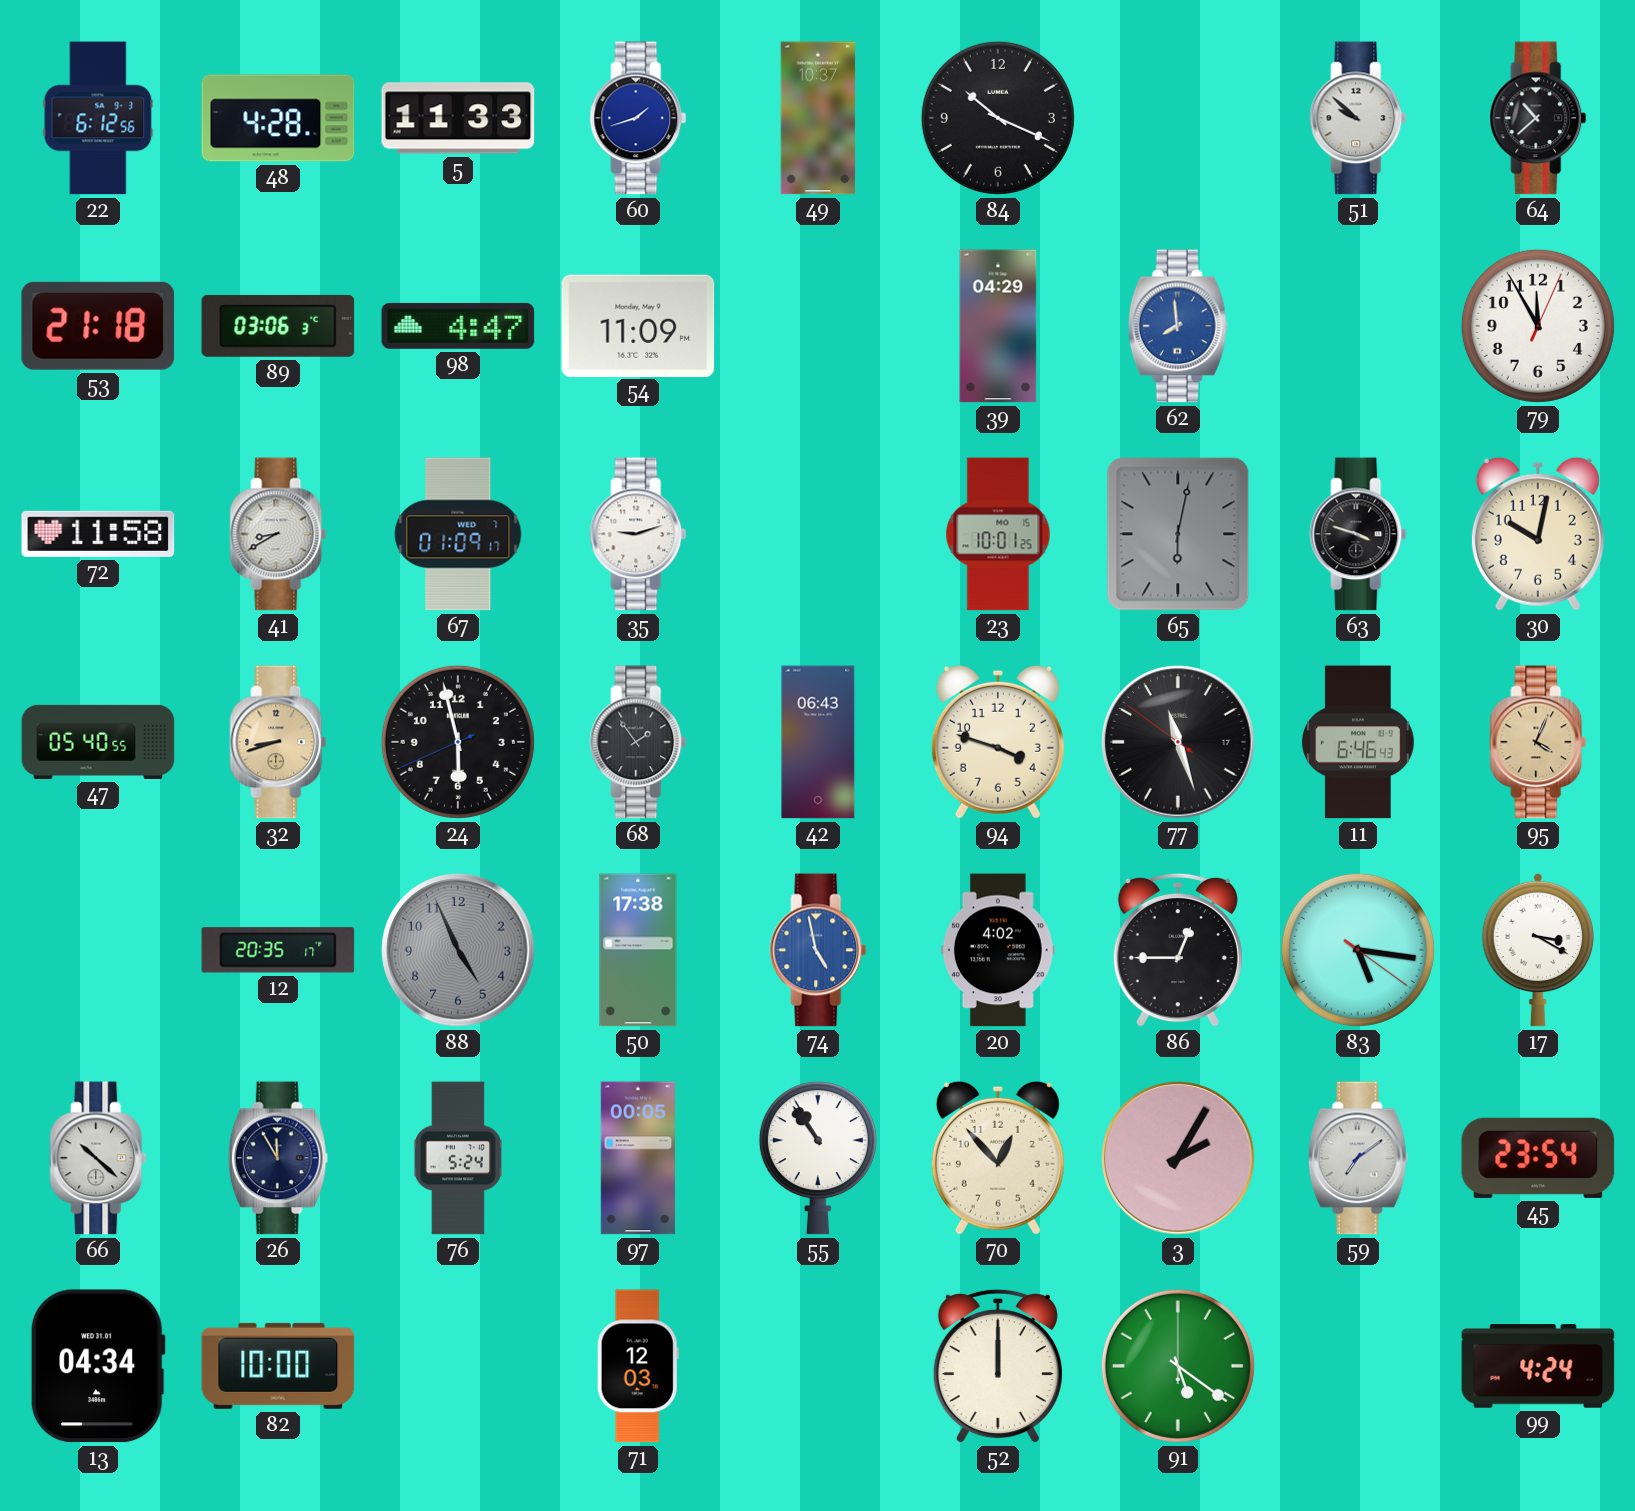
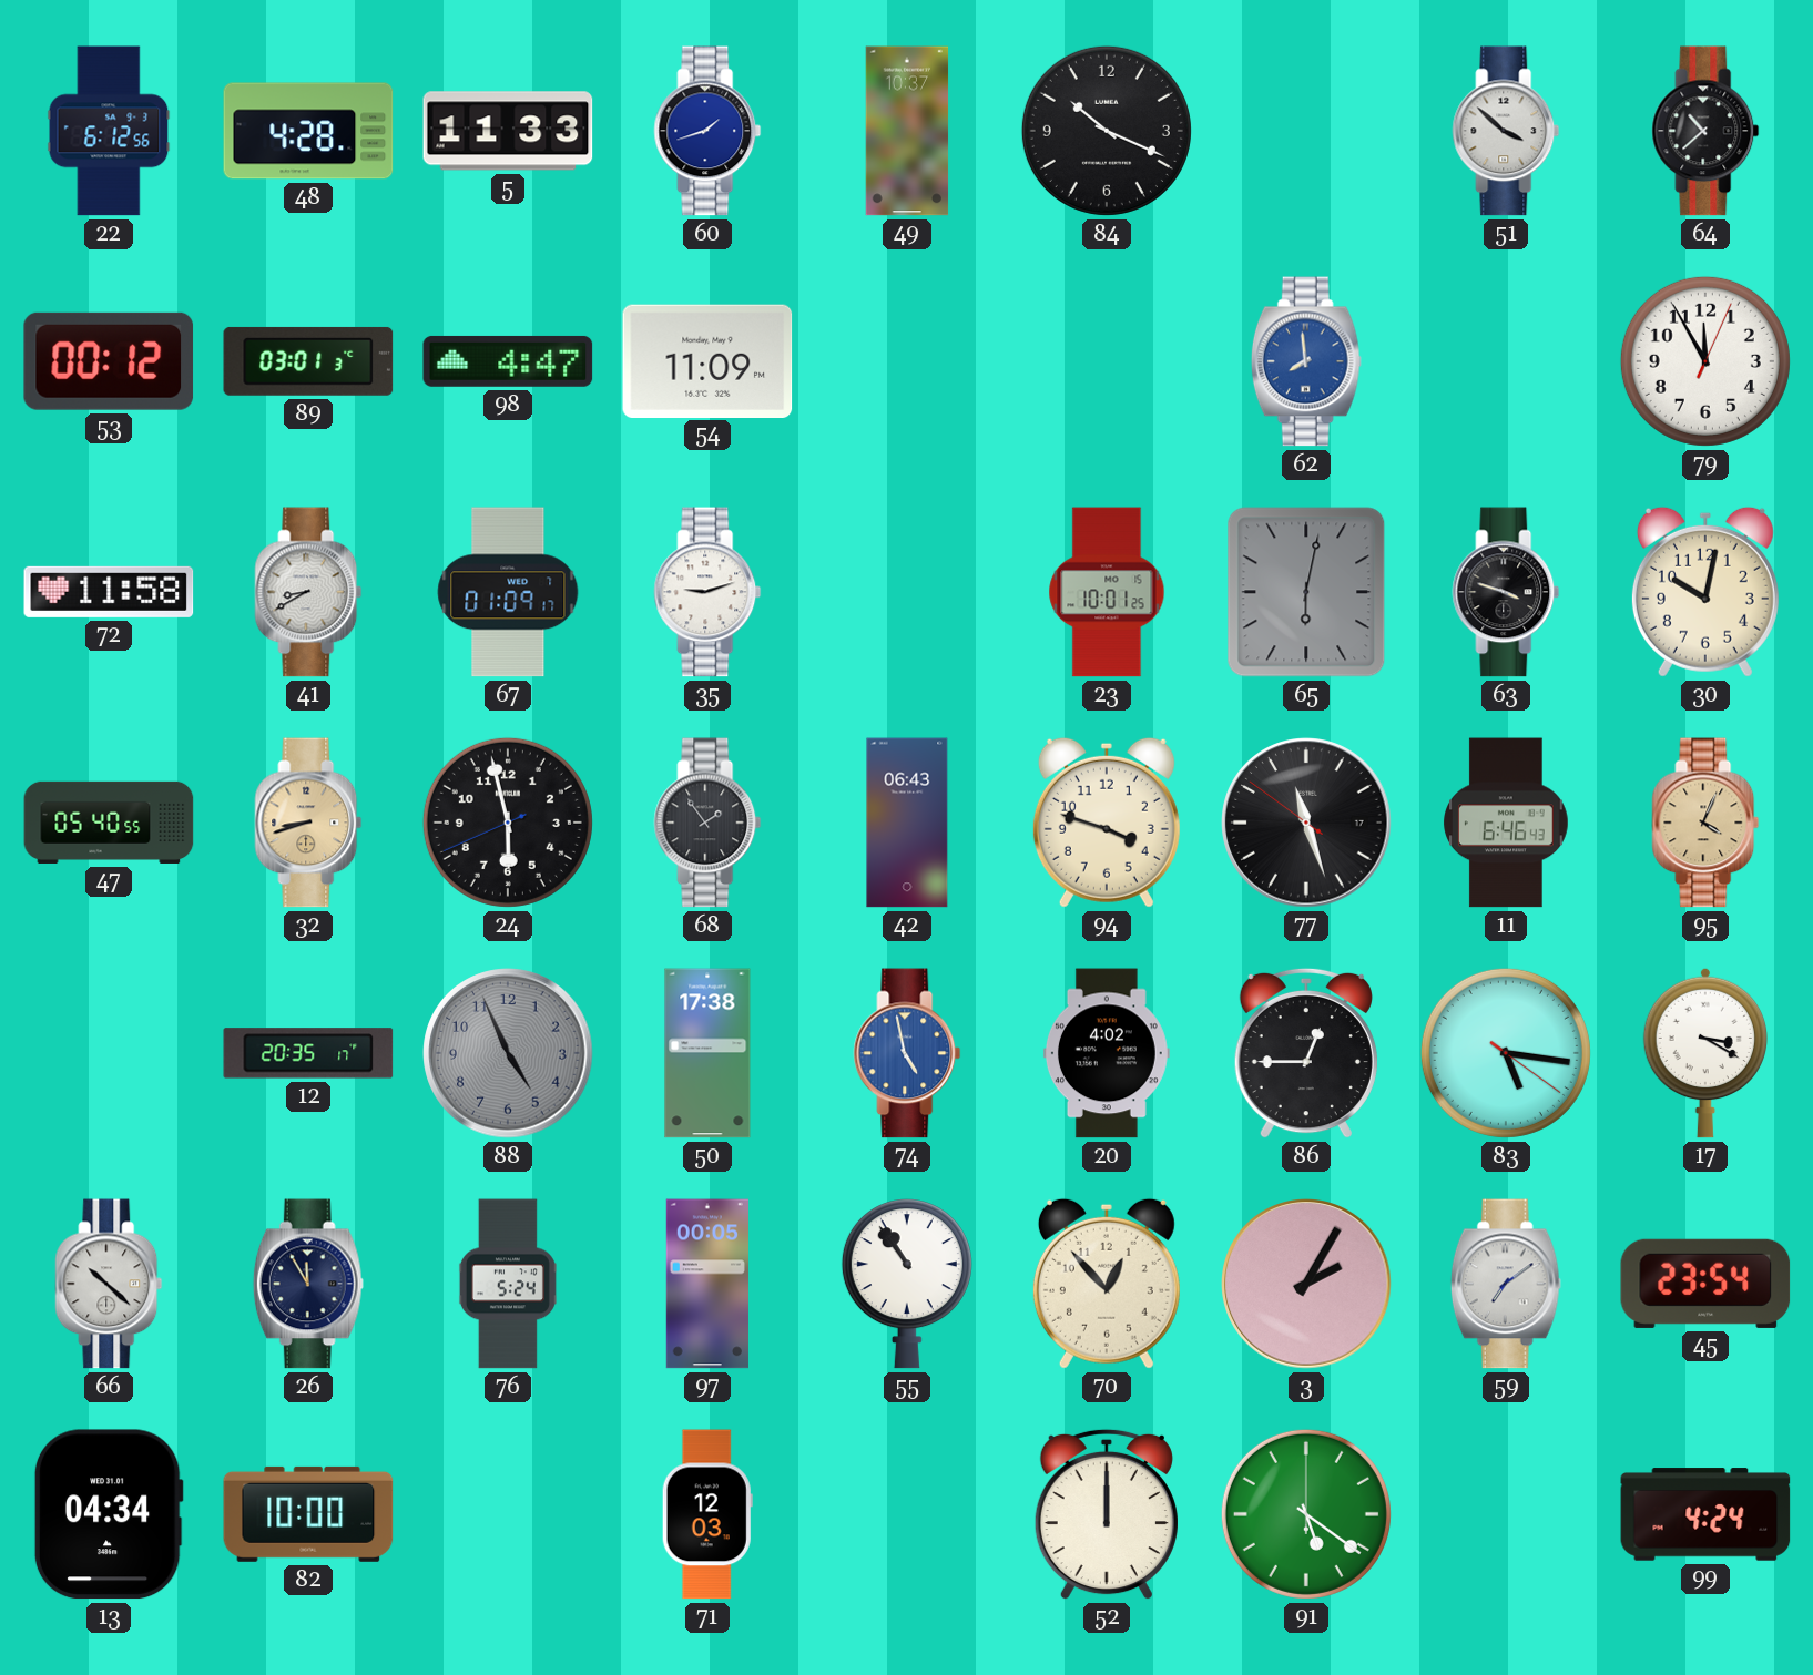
51: 9:52 -> 3:52 (1506, 131)
53: 21:18 -> 00:12 (109, 361)
89: 03:06 -> 03:01 (308, 361)
39: 04:29 -> none (998, 326)
